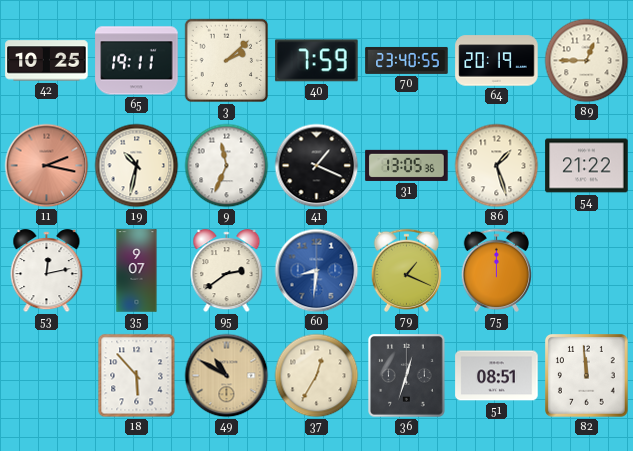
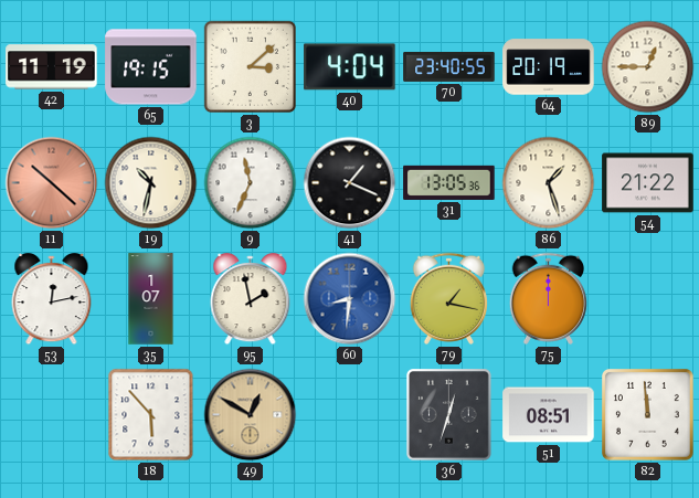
42: 10:25 -> 11:19 (52, 67)
65: 19:11 -> 19:15 (151, 67)
3: 2:08 -> 3:08 (251, 67)
40: 7:59 -> 4:04 (350, 67)
11: 2:17 -> 10:22 (52, 183)
35: 9:07 -> 1:07 (151, 299)
95: 2:39 -> 1:58 (251, 299)
79: 1:19 -> 1:17 (448, 298)
49: 10:50 -> 12:50 (251, 415)
37: 12:35 -> none (317, 376)
